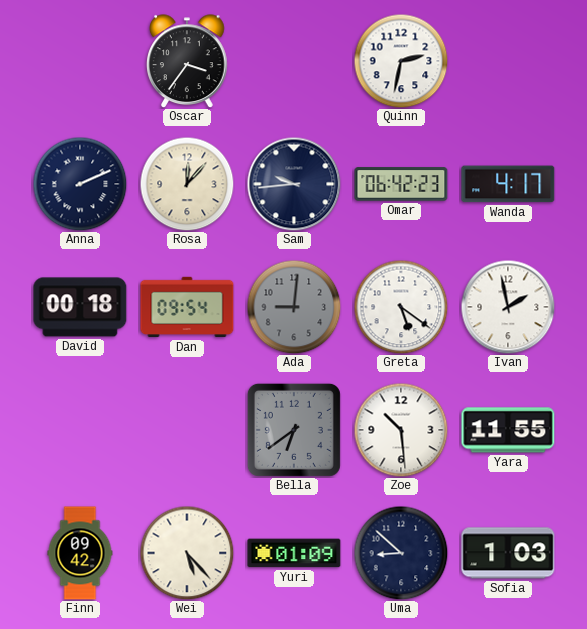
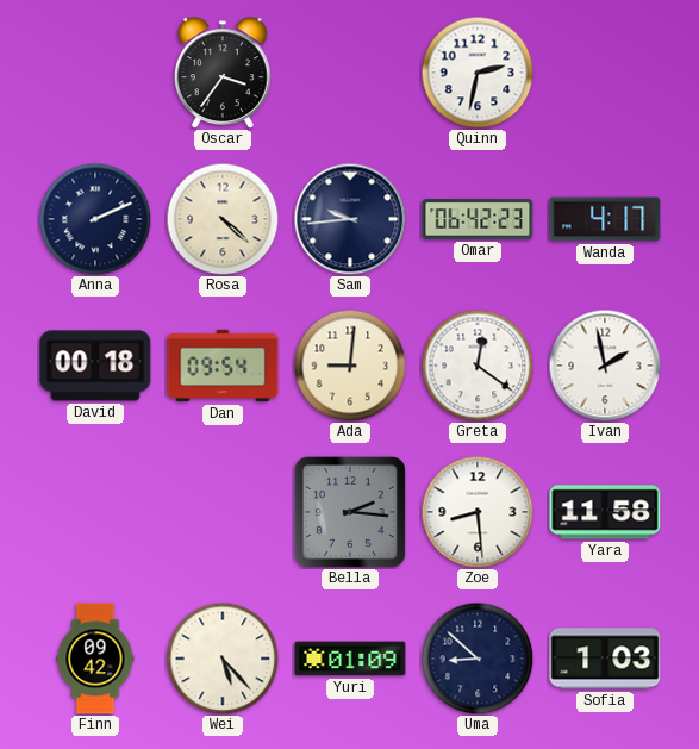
Rosa: 12:07 -> 4:22 (223, 219)
Ada dial: grey -> cream (350, 366)
Greta: 5:21 -> 12:21 (478, 366)
Bella: 6:39 -> 2:16 (350, 512)
Zoe: 10:29 -> 8:29 (478, 512)
Yara: 11:55 -> 11:58 (605, 512)
